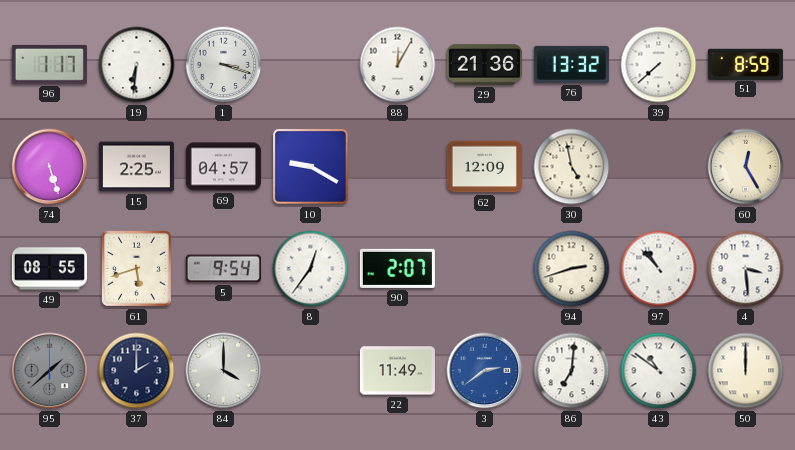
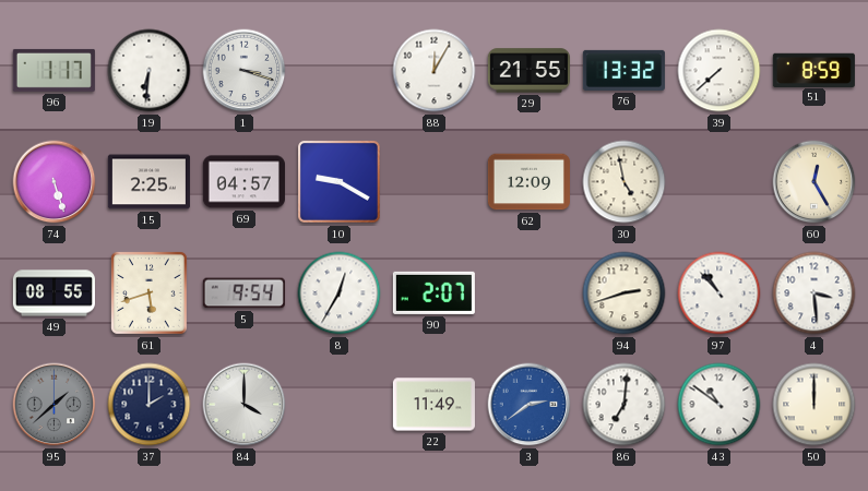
29: 21:36 -> 21:55 (528, 71)
8: 12:36 -> 12:35 (340, 294)
